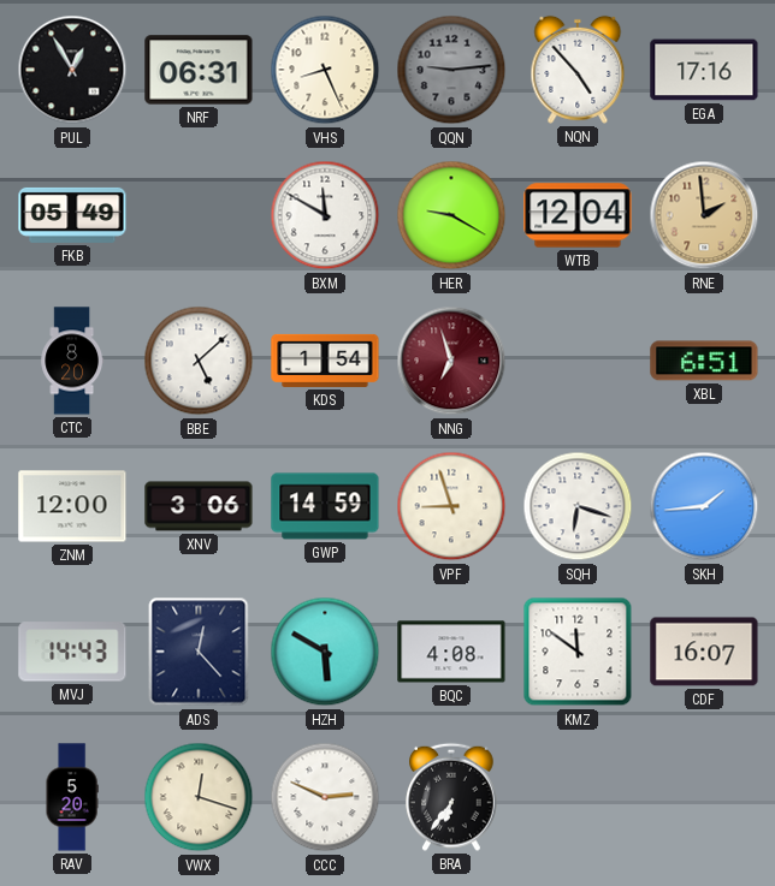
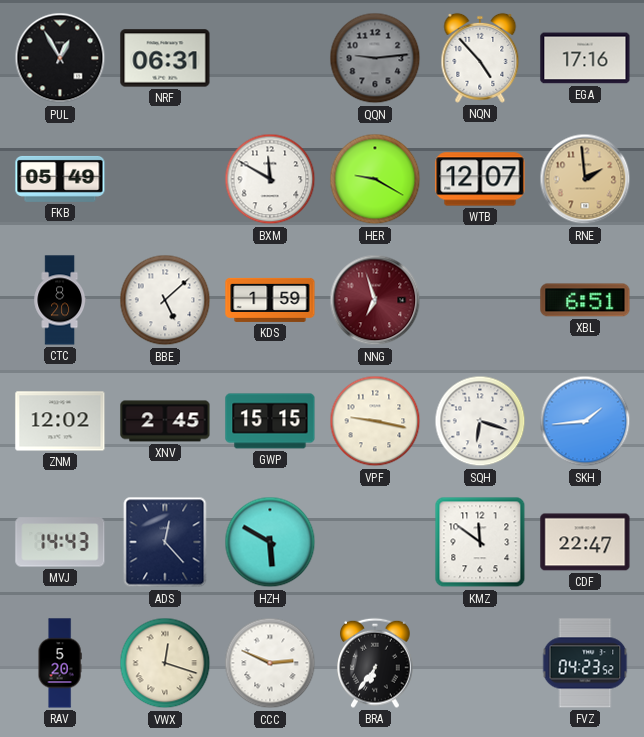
VHS: 8:26 -> none (325, 70)
WTB: 12:04 -> 12:07 (480, 179)
KDS: 1:54 -> 1:59 (270, 300)
ZNM: 12:00 -> 12:02 (60, 421)
XNV: 3:06 -> 2:45 (165, 421)
GWP: 14:59 -> 15:15 (270, 421)
VPF: 8:57 -> 9:17 (375, 421)
BQC: 4:08 -> none (451, 652)
CDF: 16:07 -> 22:47 (585, 542)
FVZ: none -> 04:23 (585, 663)
